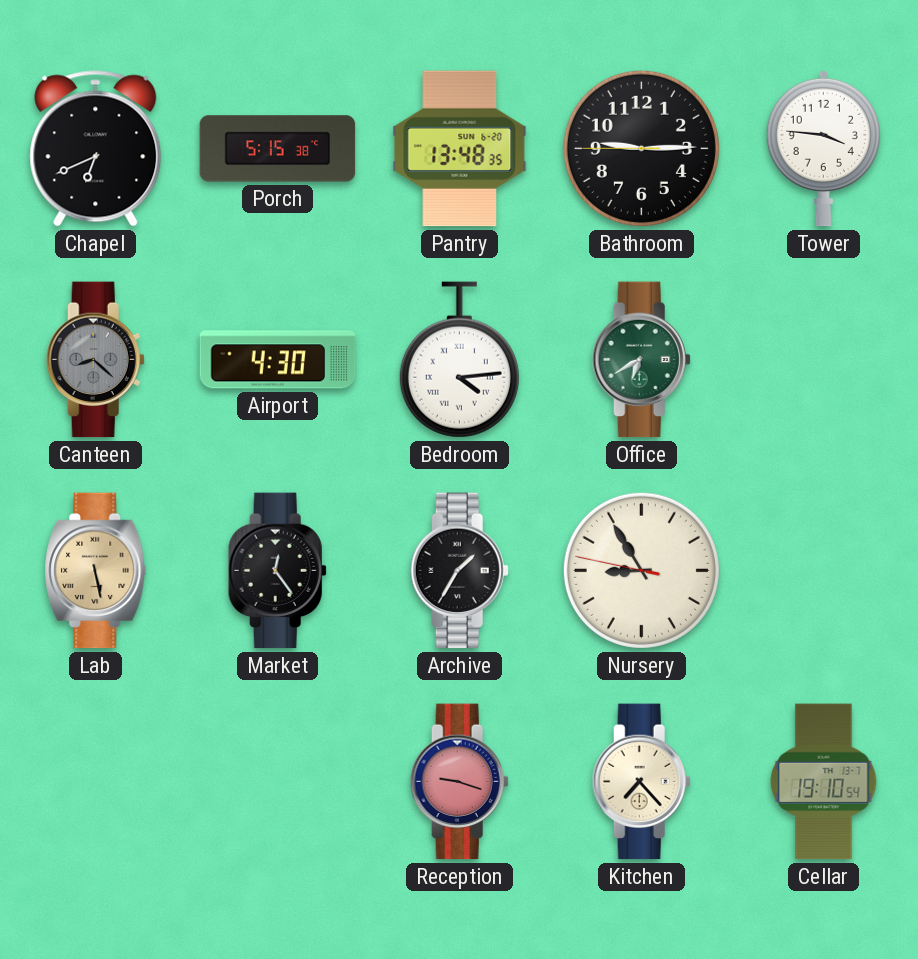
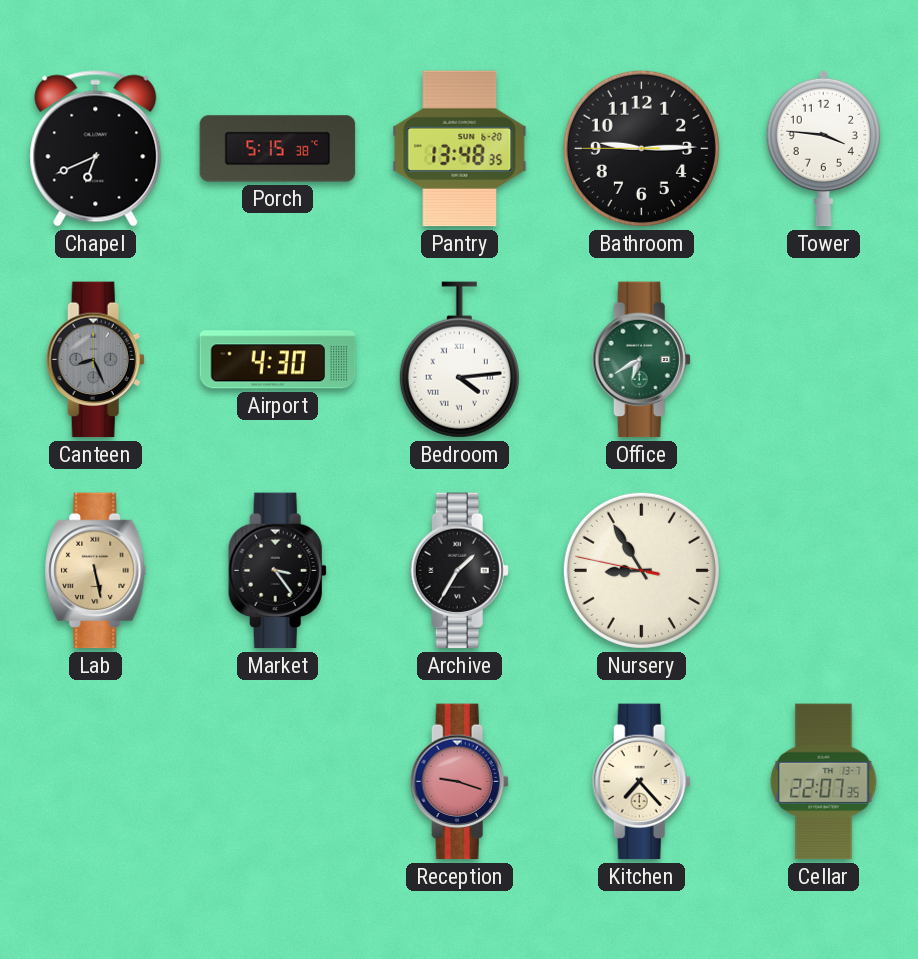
Canteen: 8:22 -> 8:26 (95, 360)
Market: 12:24 -> 3:24 (277, 571)
Cellar: 19:10 -> 22:07 (824, 782)
